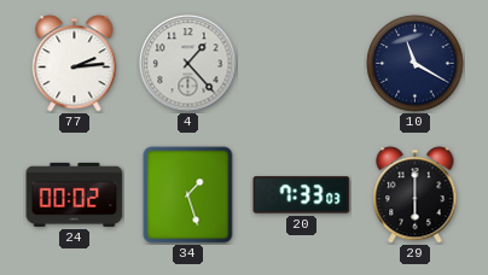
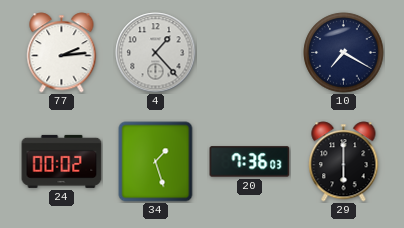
10: 11:20 -> 7:20 (344, 53)
20: 7:33 -> 7:36 (250, 162)
